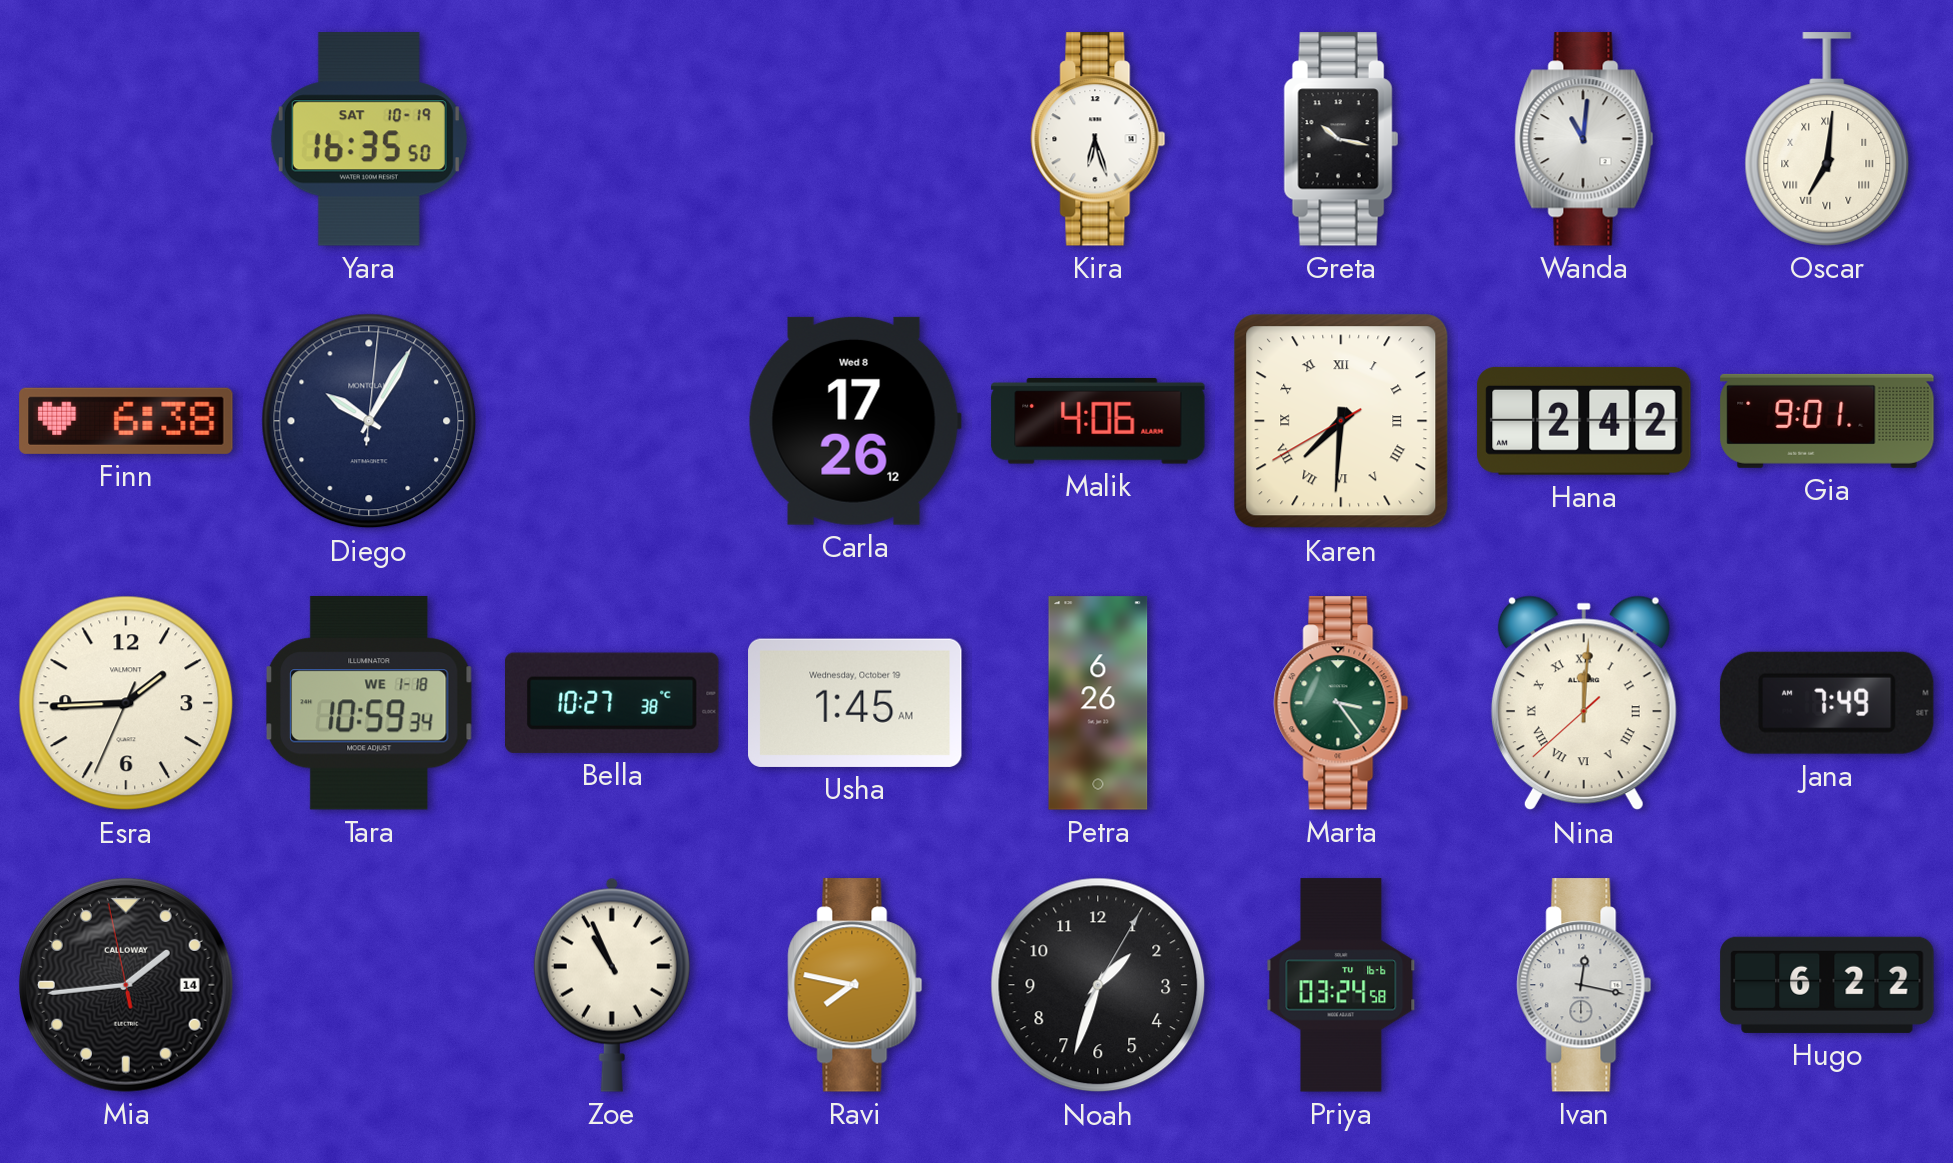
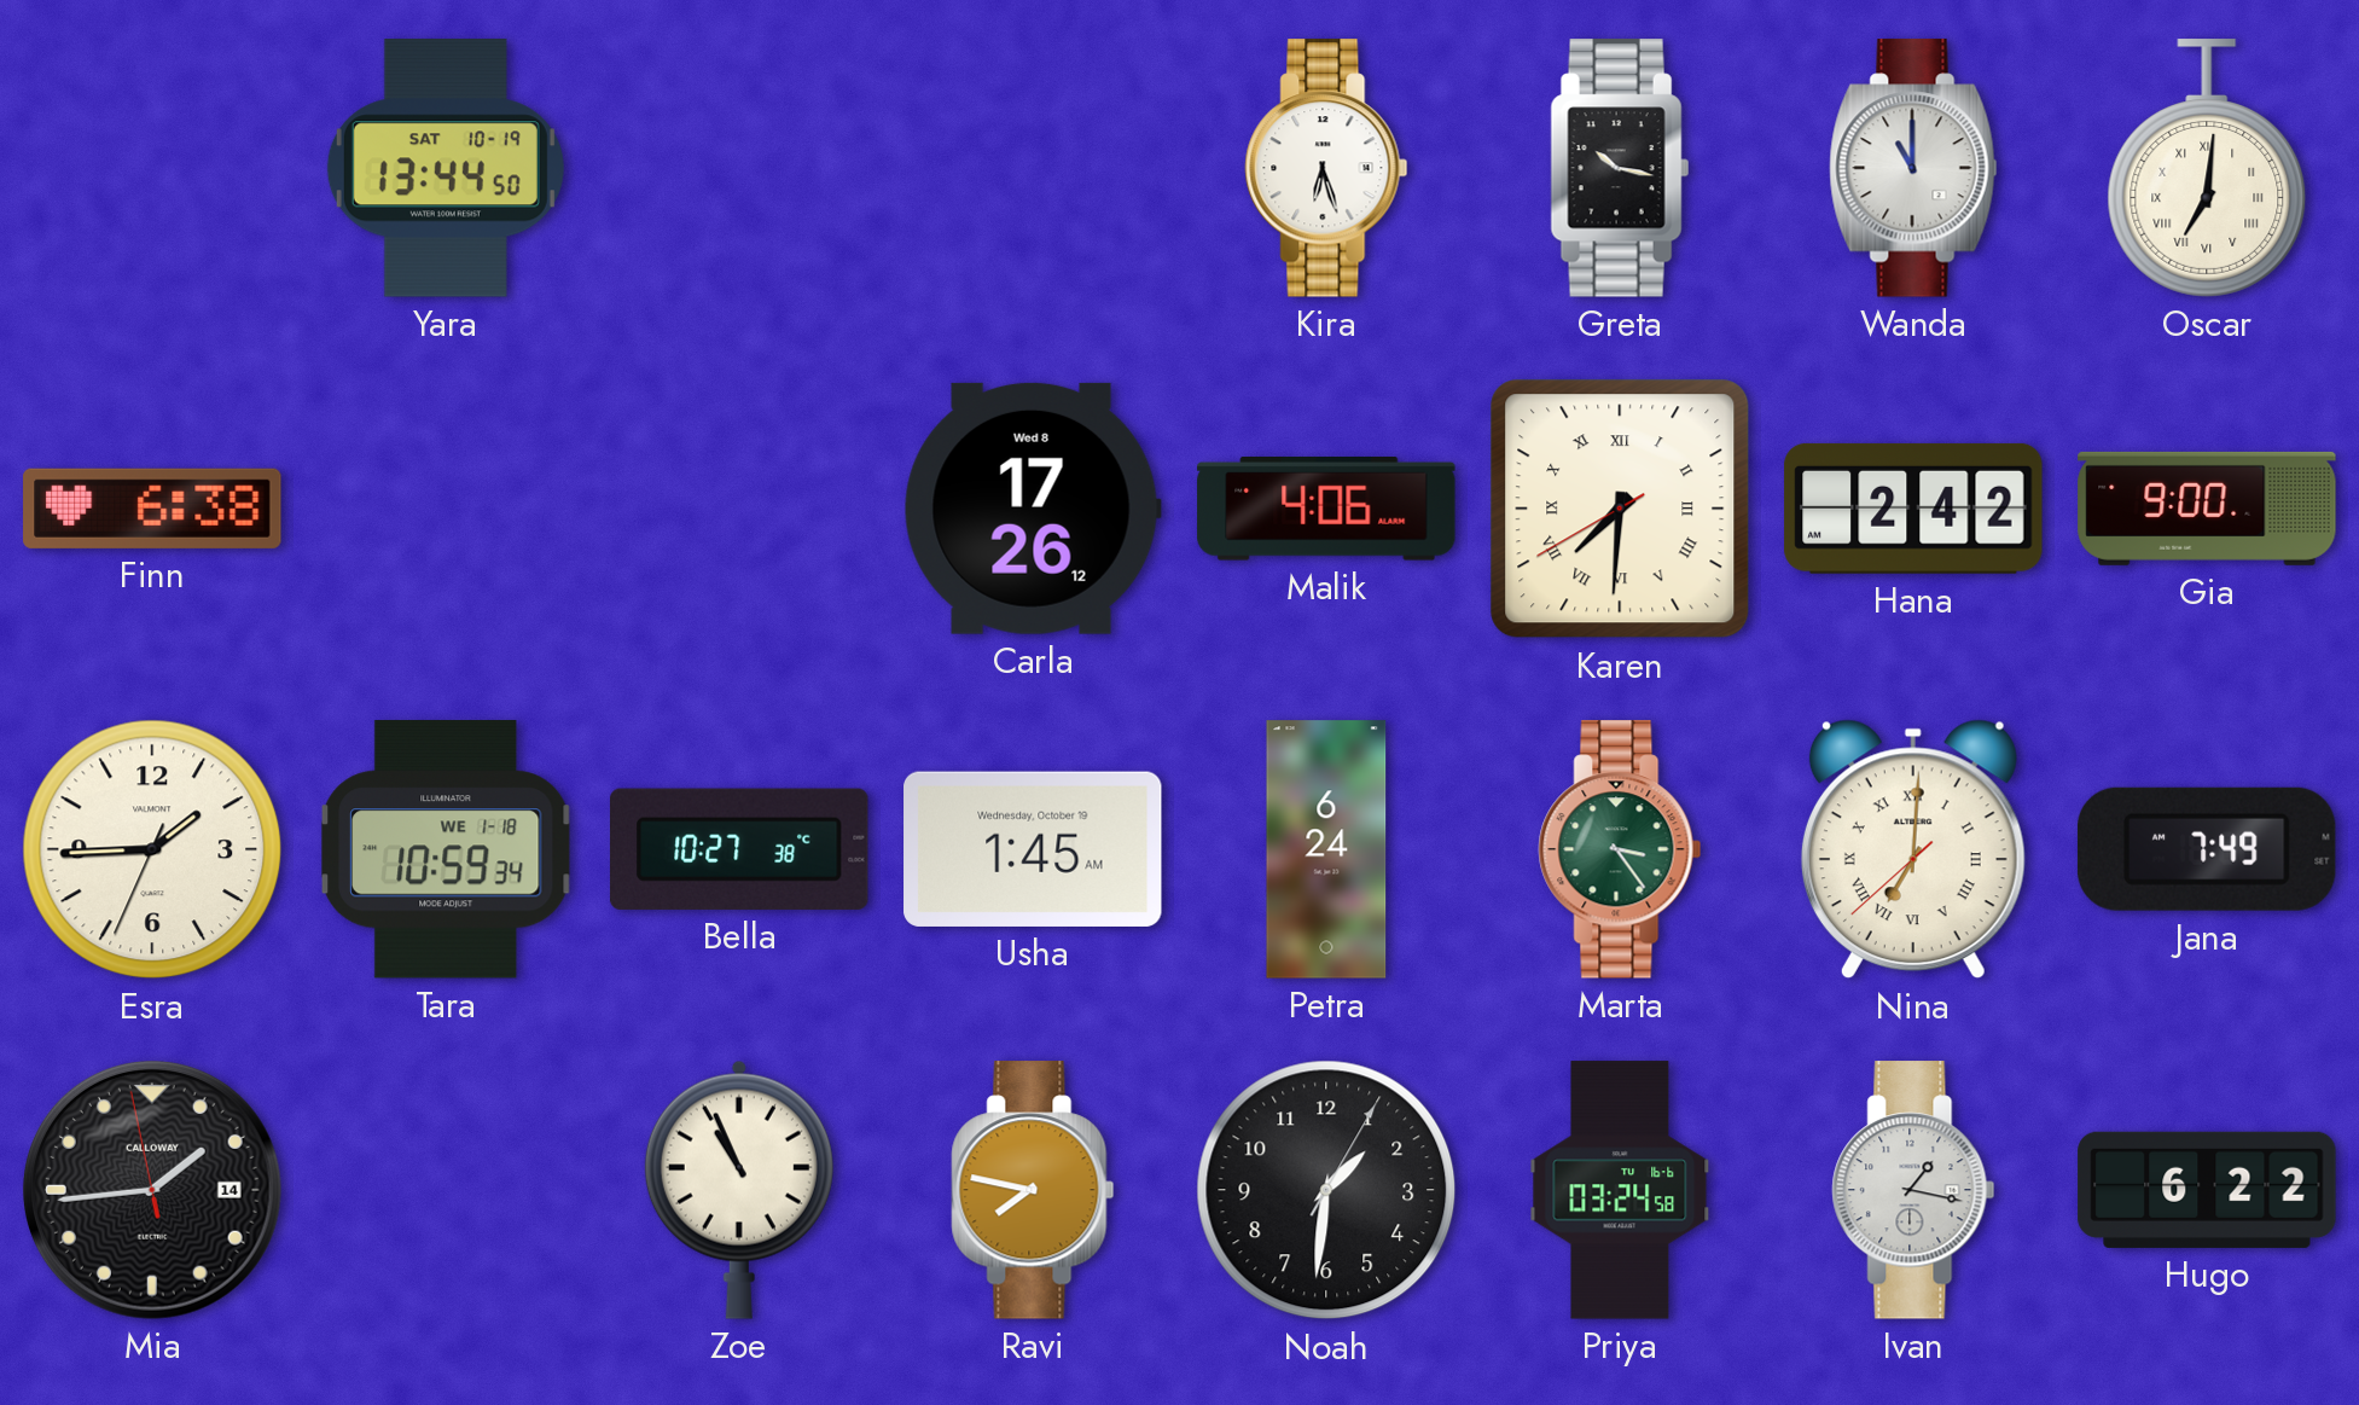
Yara: 16:35 -> 13:44 (446, 168)
Wanda: 11:01 -> 11:00 (1913, 168)
Diego: 10:05 -> none (369, 421)
Gia: 9:01 -> 9:00 (2207, 509)
Petra: 6:26 -> 6:24 (1326, 849)
Nina: 12:00 -> 7:00 (1913, 849)
Noah: 1:33 -> 1:31 (1326, 1190)
Ivan: 12:17 -> 1:17 (1913, 1190)
